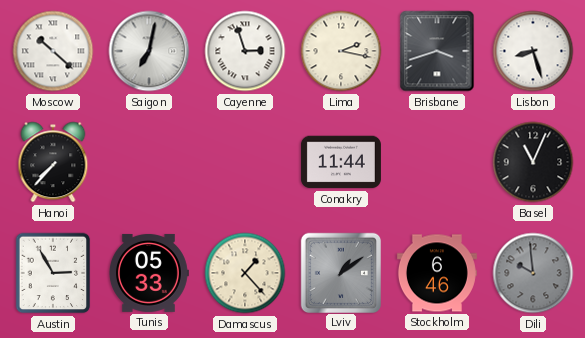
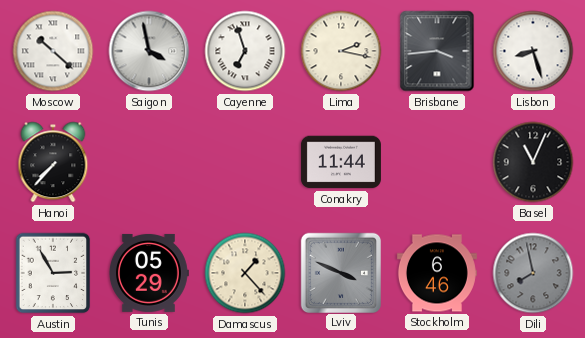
Saigon: 7:02 -> 3:58 (149, 51)
Cayenne: 2:57 -> 6:57 (245, 51)
Brisbane: 3:42 -> 3:44 (437, 51)
Tunis: 05:33 -> 05:29 (148, 273)
Lviv: 1:09 -> 3:49 (340, 272)
Dili: 9:59 -> 7:58 (533, 273)
